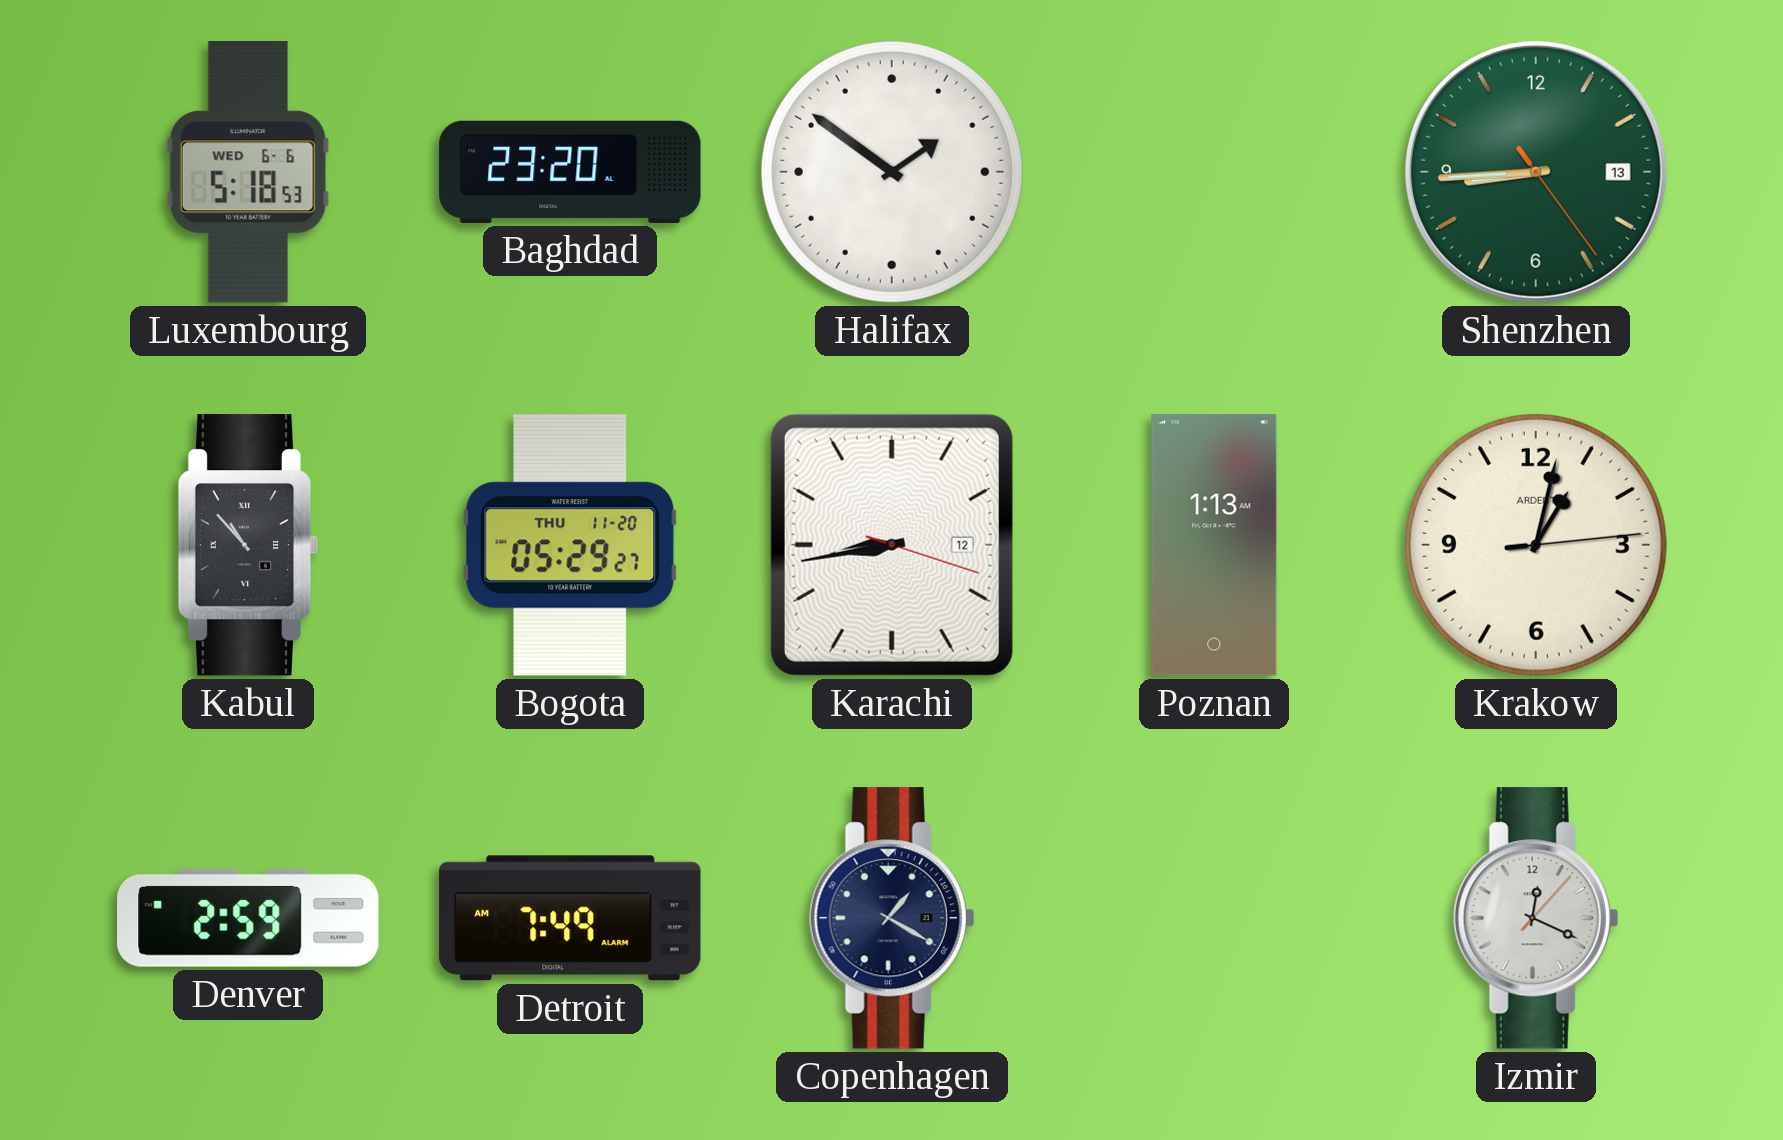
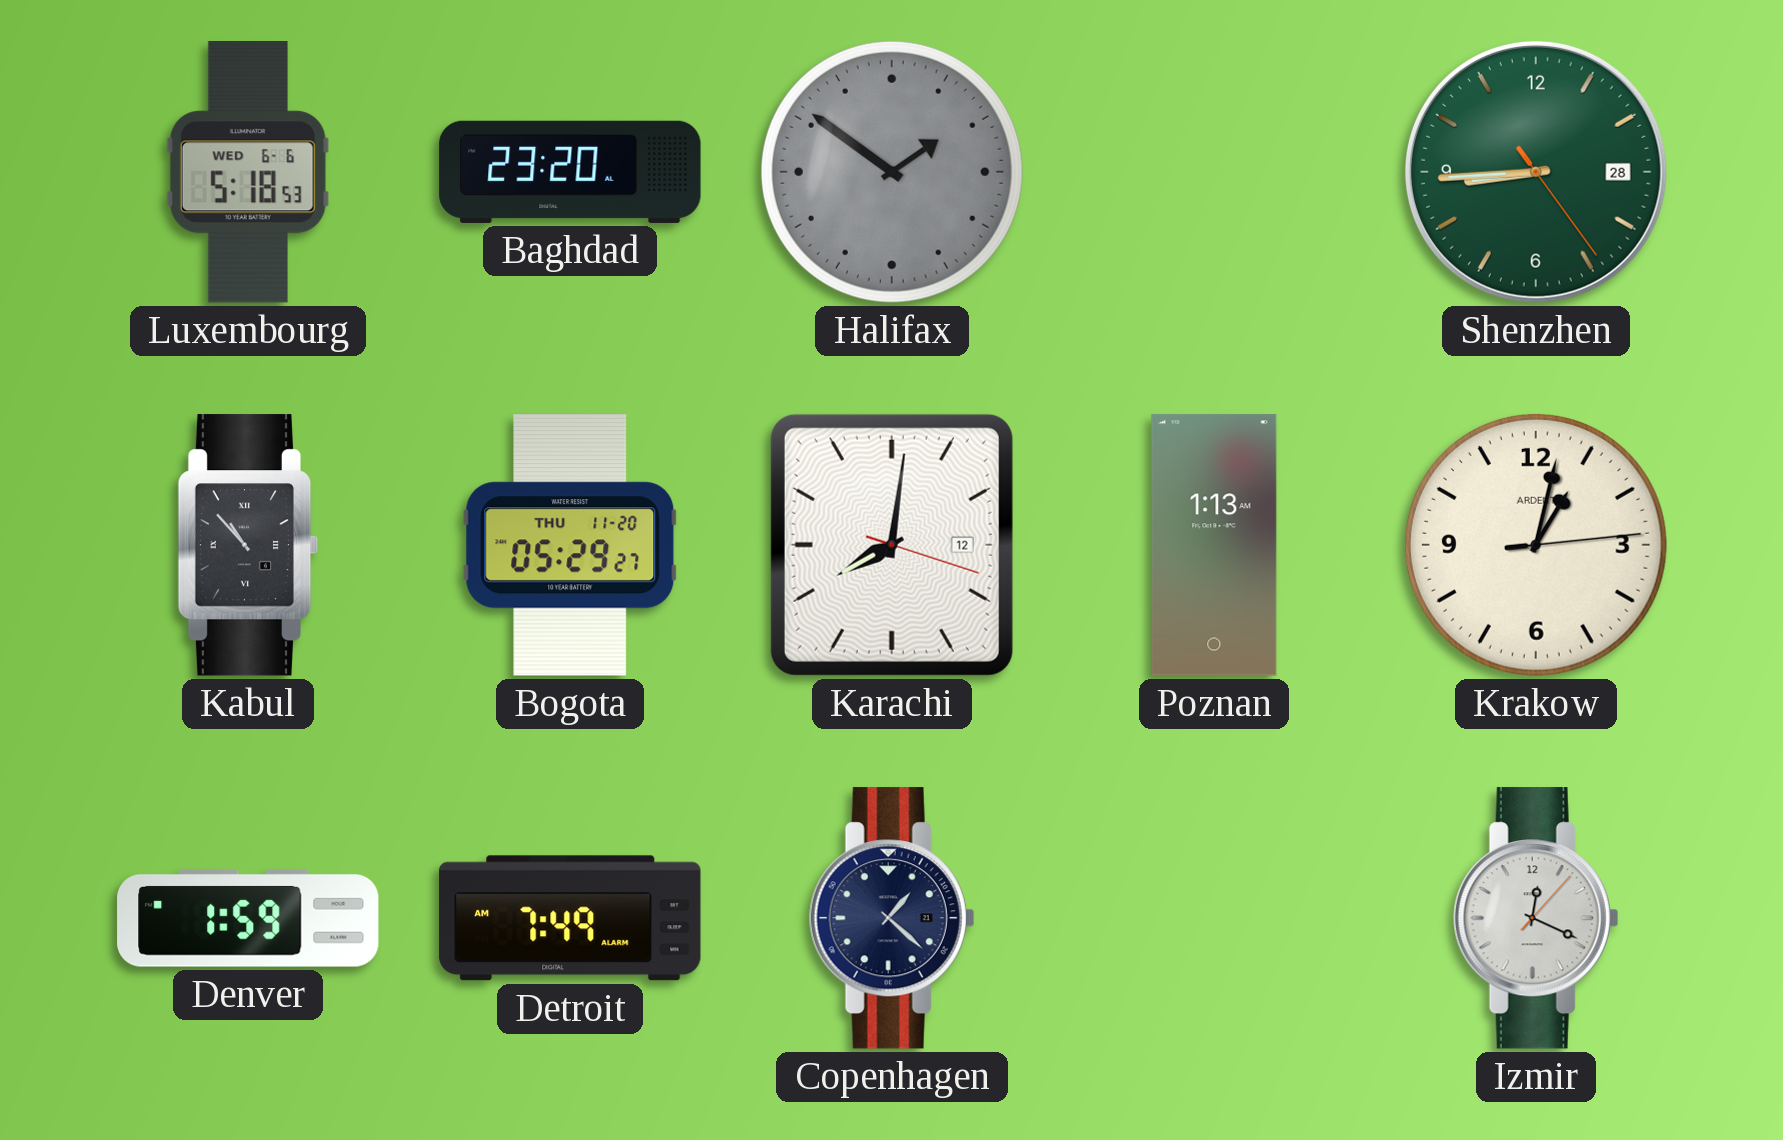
Halifax dial: white -> grey (892, 172)
Shenzhen date: 13 -> 28 (1536, 172)
Karachi: 8:43 -> 8:01 (892, 545)
Denver: 2:59 -> 1:59 (248, 918)
Copenhagen: 1:20 -> 1:22 (892, 918)
